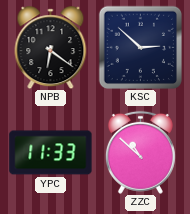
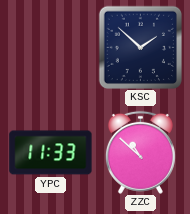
NPB: 6:21 -> none (51, 48)
KSC: 2:52 -> 1:52 (140, 47)
